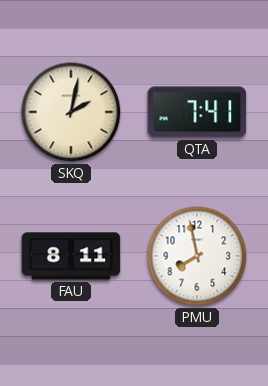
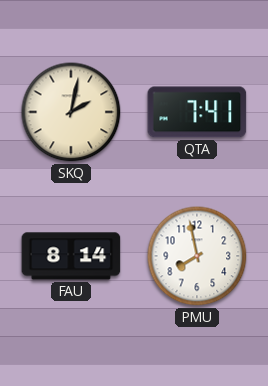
FAU: 8:11 -> 8:14 (71, 256)
